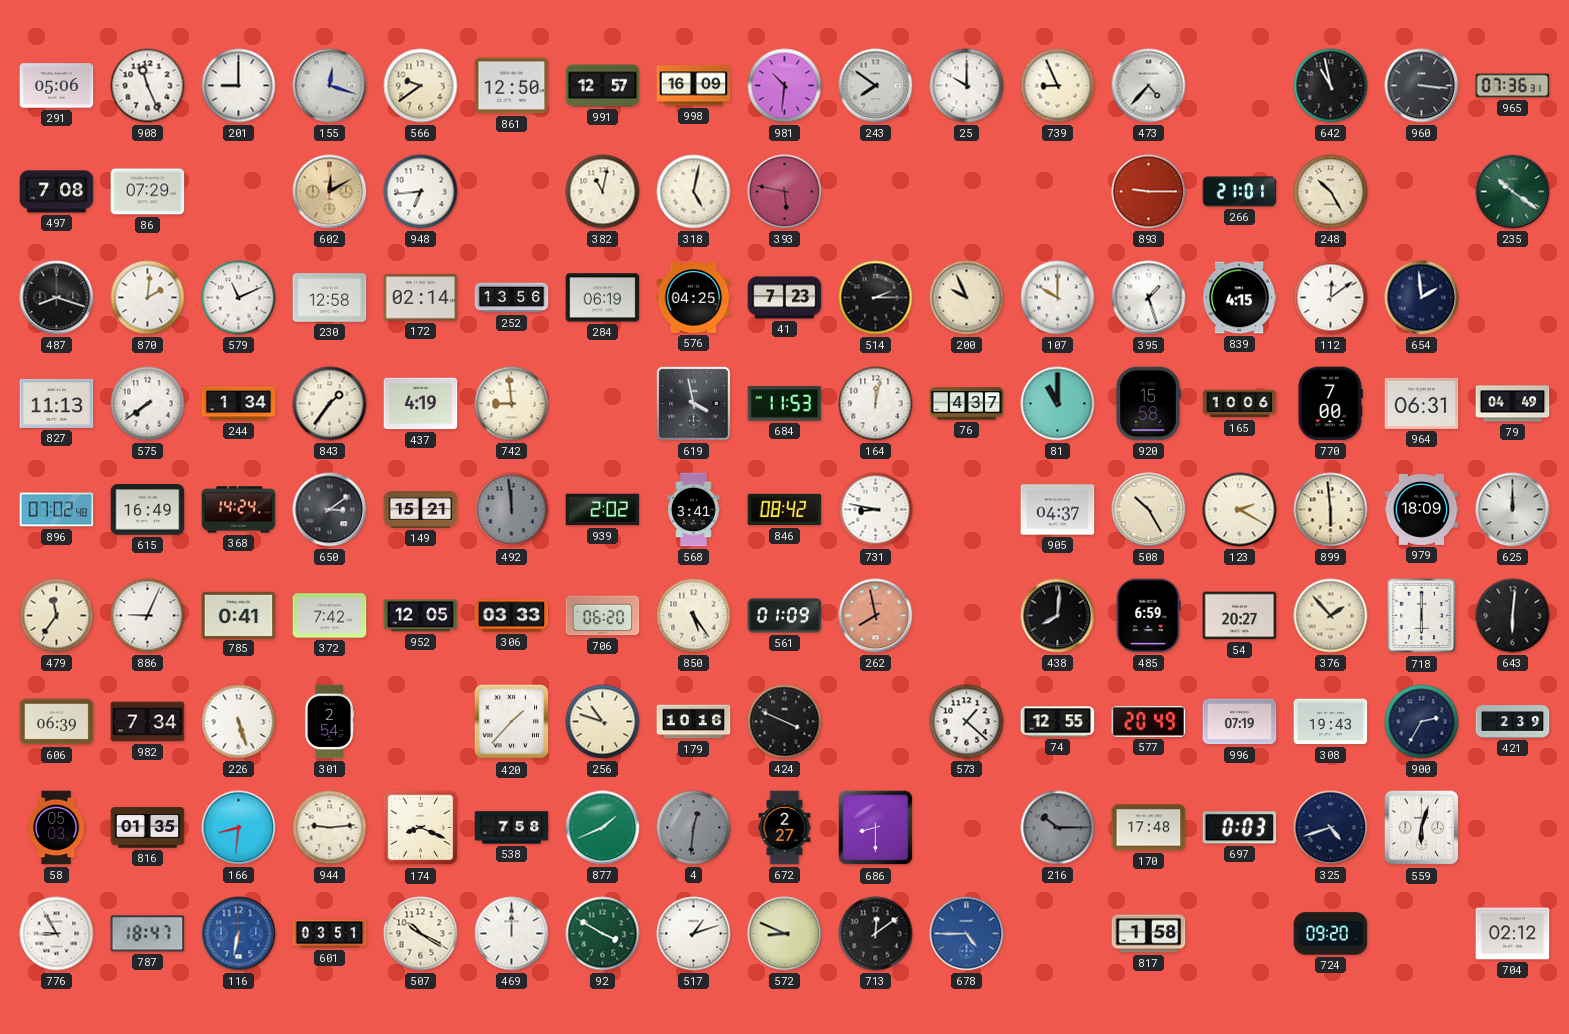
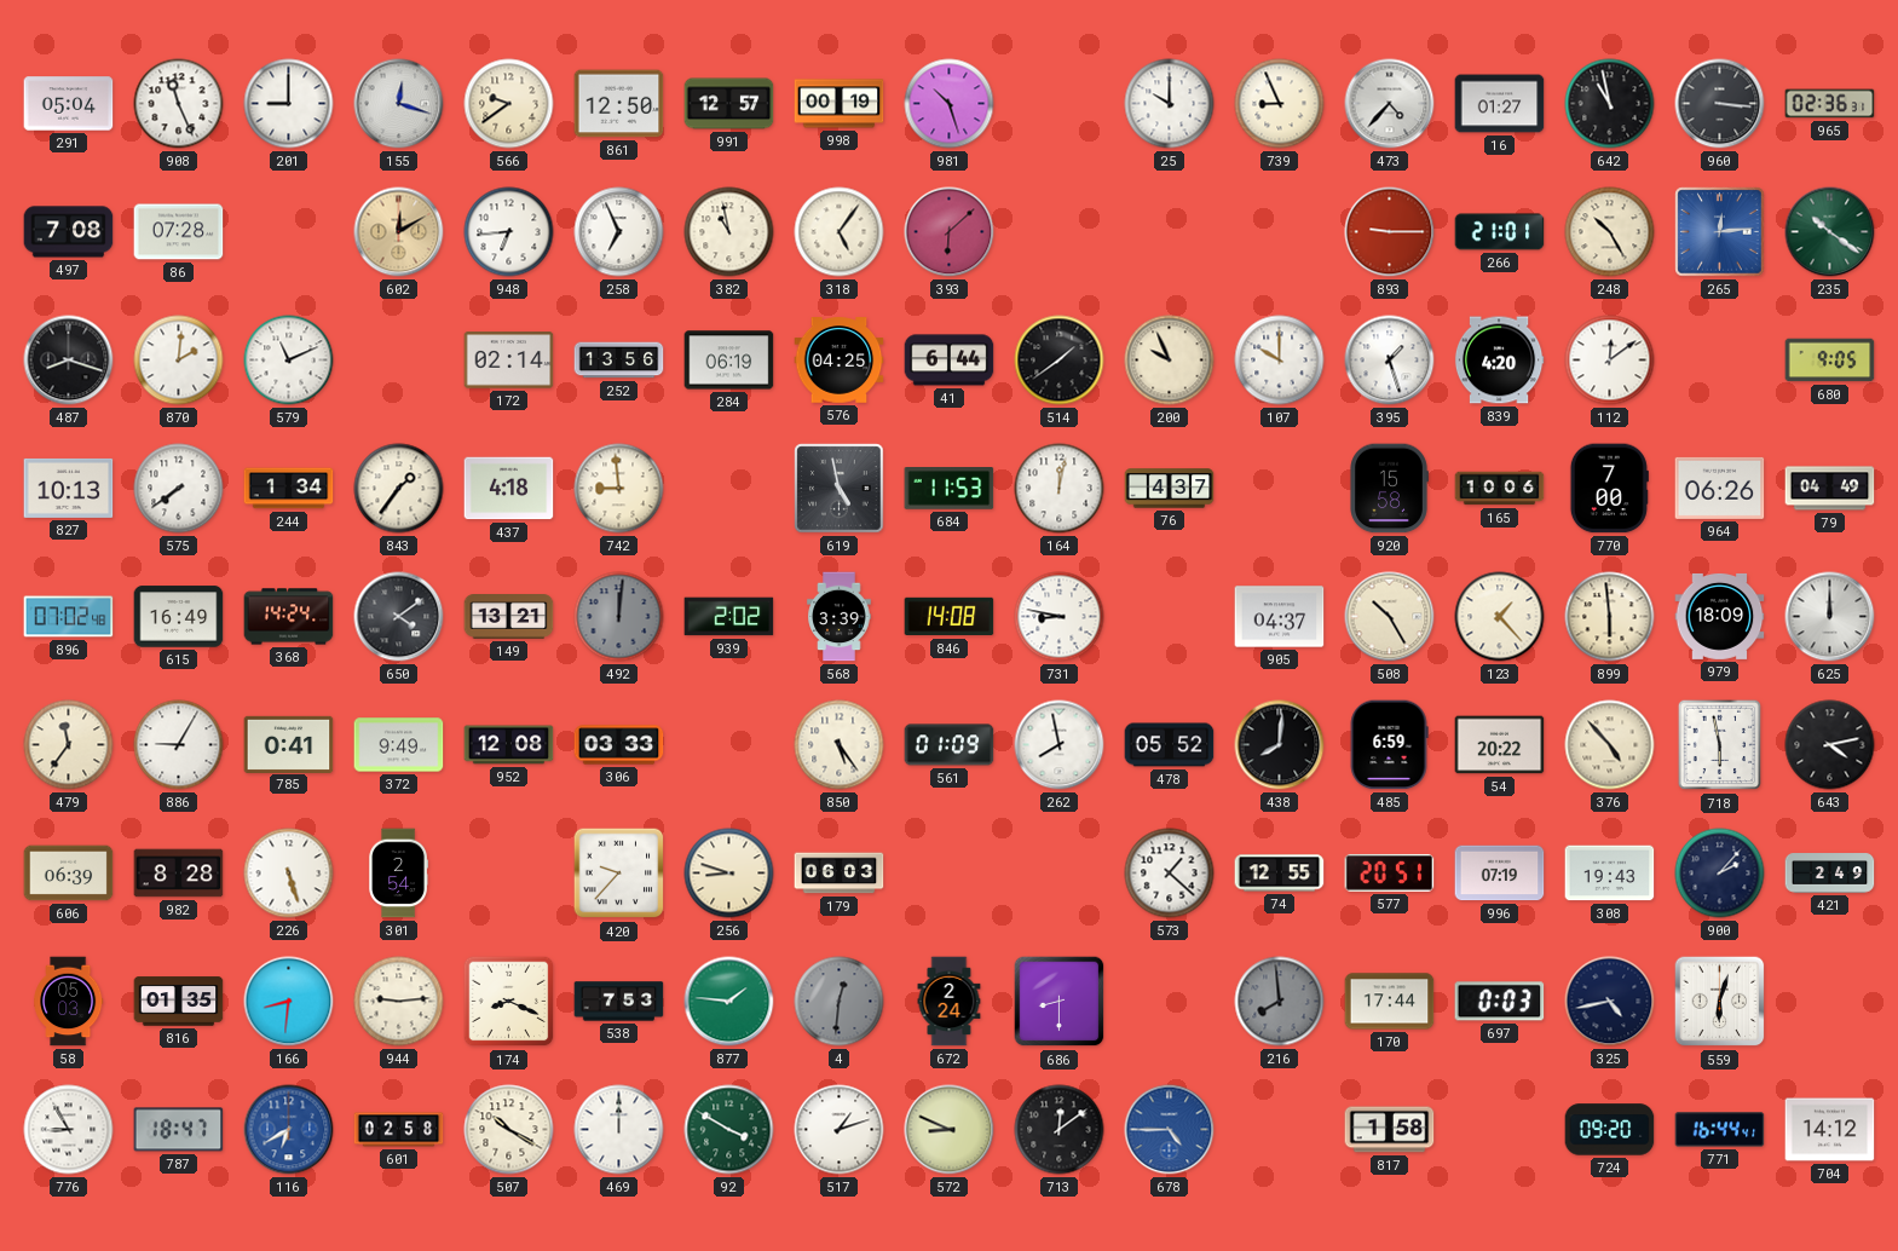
291: 05:06 -> 05:04 (69, 104)
998: 16:09 -> 00:19 (840, 104)
981: 10:31 -> 10:27 (950, 104)
243: 7:51 -> none (876, 86)
16: none -> 01:27 (1500, 104)
965: 07:36 -> 02:36 (1830, 104)
86: 07:29 -> 07:28 (179, 232)
258: none -> 6:56 (619, 232)
382: 11:02 -> 10:58 (729, 232)
318: 5:02 -> 5:06 (840, 232)
393: 5:47 -> 6:08 (950, 232)
265: none -> 12:14 (1720, 232)
230: 12:58 -> none (330, 298)
41: 7:23 -> 6:44 (950, 361)
514: 2:15 -> 1:39 (1060, 361)
839: 4:15 -> 4:20 (1499, 361)
654: 1:59 -> none (1422, 298)
680: none -> 9:05 (1830, 361)
827: 11:13 -> 10:13 (69, 488)
437: 4:19 -> 4:18 (509, 489)
619: 3:58 -> 4:58 (840, 489)
81: 11:00 -> none (1058, 404)
964: 06:31 -> 06:26 (1720, 488)
650: 3:09 -> 4:09 (399, 617)
149: 15:21 -> 13:21 (509, 617)
492: 11:59 -> 12:01 (619, 617)
568: 3:41 -> 3:39 (840, 617)
846: 08:42 -> 14:08 (950, 617)
123: 2:20 -> 1:23 (1500, 617)
886: 9:04 -> 9:05 (179, 745)
372: 7:42 -> 9:49 (399, 745)
952: 12:05 -> 12:08 (509, 745)
706: 06:20 -> none (603, 616)
262 dial: salmon -> white (1060, 745)
478: none -> 05:52 (1170, 745)
54: 20:27 -> 20:22 (1500, 745)
376: 1:53 -> 4:53 (1610, 745)
718: 6:00 -> 5:58 (1720, 745)
643: 6:01 -> 4:13 (1830, 745)
982: 7:34 -> 8:28 (179, 874)
420: 1:37 -> 9:37 (619, 874)
256: 10:48 -> 8:48 (729, 874)
179: 10:16 -> 06:03 (840, 874)
424: 3:49 -> none (785, 722)
577: 20:49 -> 20:51 (1390, 872)
900: 2:35 -> 2:07 (1720, 874)
421: 2:39 -> 2:49 (1830, 874)
538: 7:58 -> 7:53 (619, 1002)
877: 1:41 -> 1:46 (729, 1002)
672: 2:27 -> 2:24 (950, 1002)
216: 10:15 -> 7:59 (1280, 1002)
170: 17:48 -> 17:44 (1390, 1002)
325: 4:42 -> 4:43 (1610, 1002)
116: 6:32 -> 6:40 (289, 1130)
601: 03:51 -> 02:58 (399, 1130)
771: none -> 16:44 (1720, 1130)
704: 02:12 -> 14:12 (1830, 1130)
